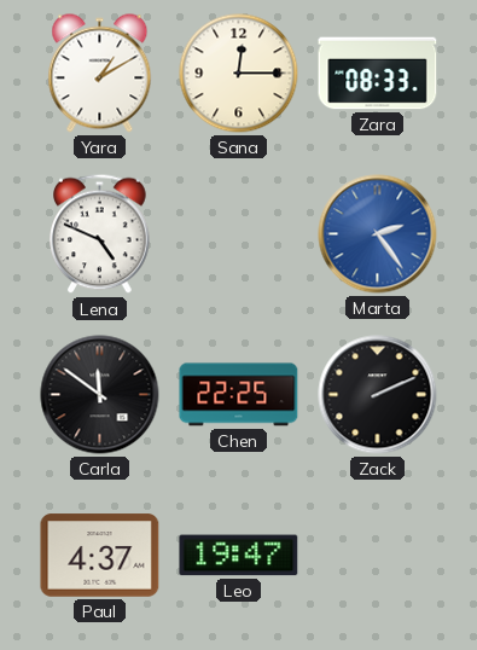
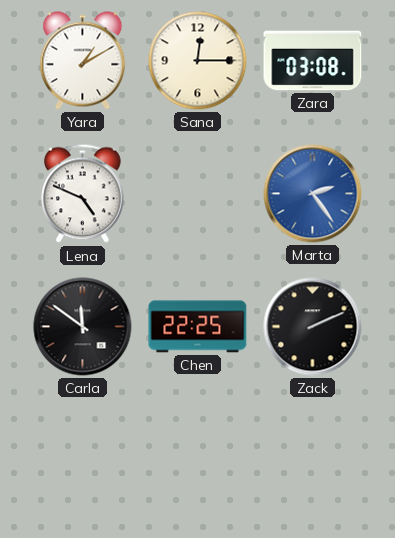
Zara: 08:33 -> 03:08 (313, 61)
Paul: 4:37 -> none (100, 556)
Leo: 19:47 -> none (239, 556)
